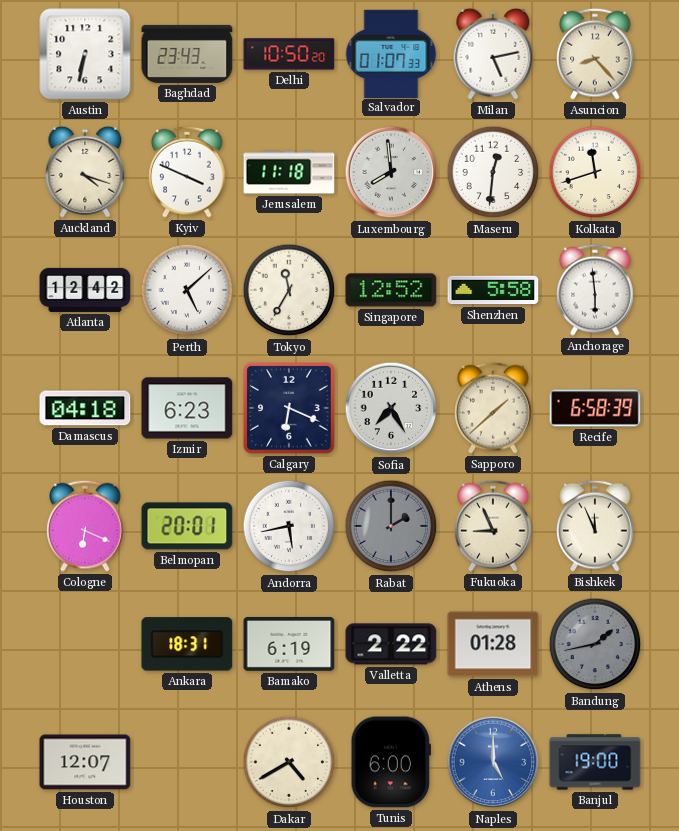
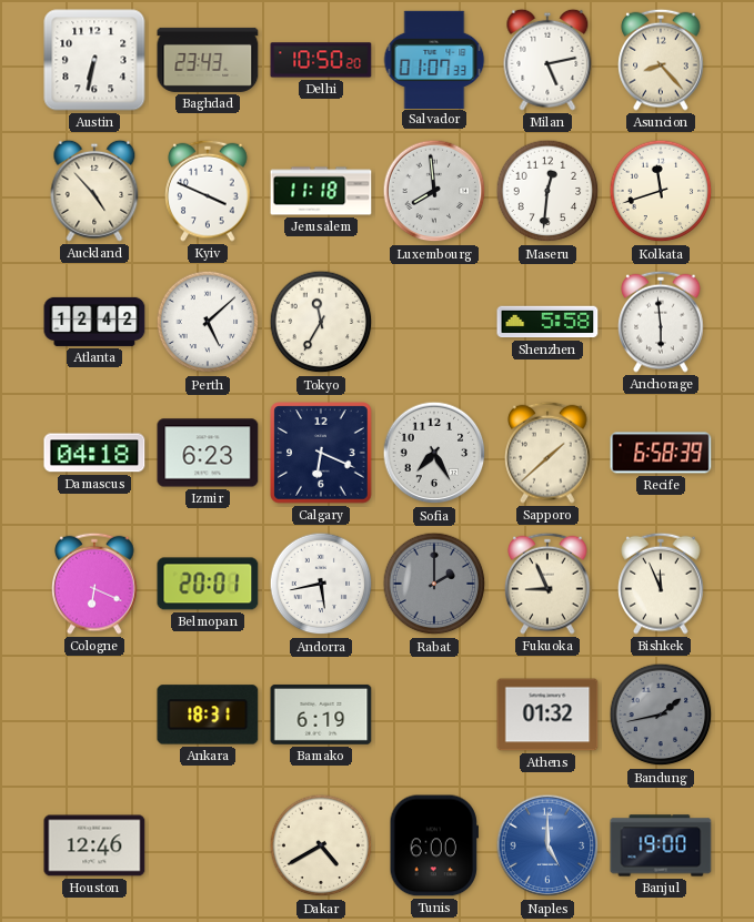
Auckland: 4:18 -> 4:53 (94, 191)
Singapore: 12:52 -> none (391, 290)
Valletta: 2:22 -> none (391, 644)
Athens: 01:28 -> 01:32 (547, 715)
Houston: 12:07 -> 12:46 (94, 845)
